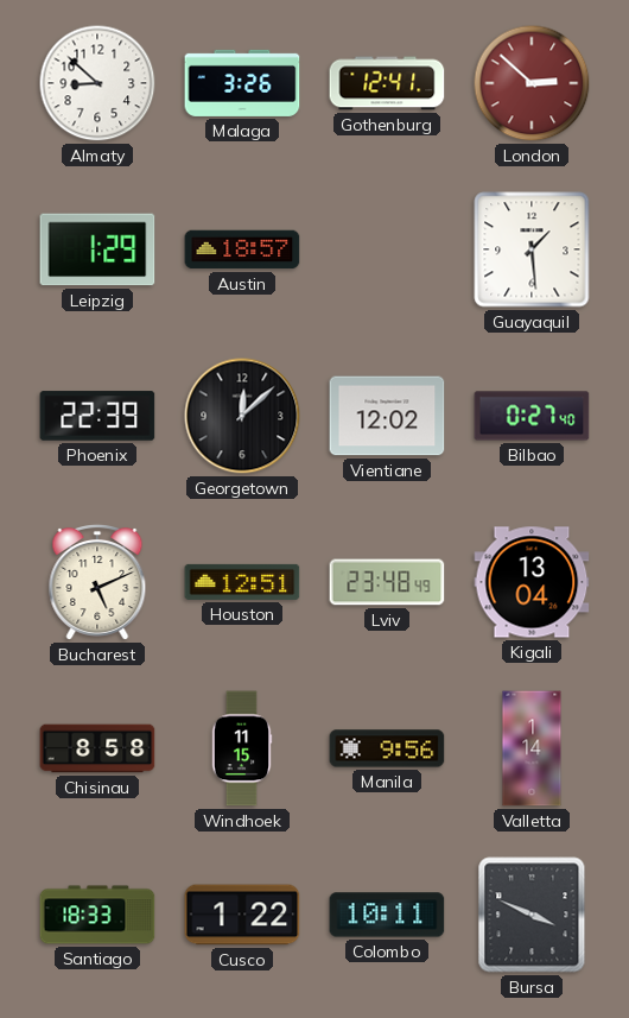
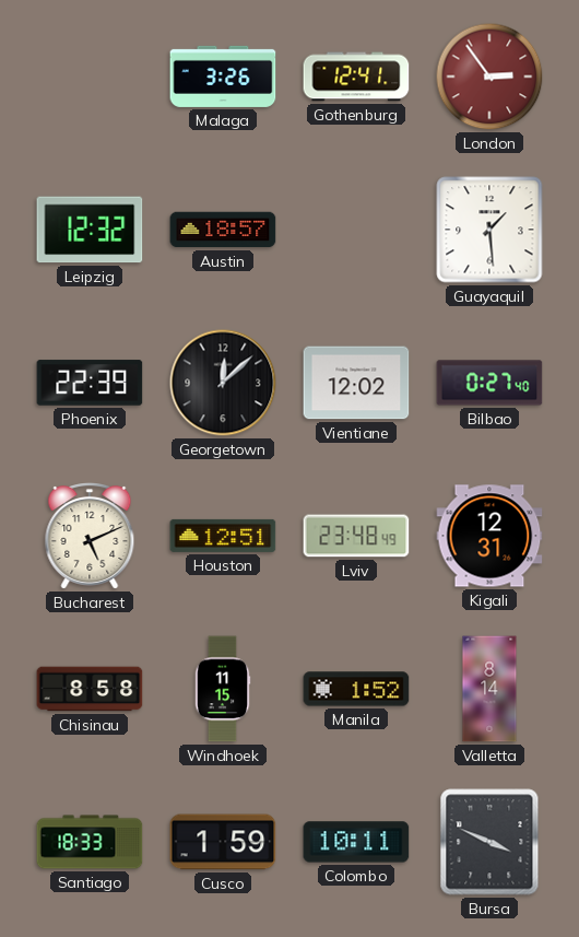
Almaty: 8:52 -> none (97, 83)
London: 2:52 -> 2:54 (489, 77)
Leipzig: 1:29 -> 12:32 (90, 230)
Kigali: 13:04 -> 12:31 (489, 536)
Manila: 9:56 -> 1:52 (356, 689)
Valletta: 1:14 -> 8:14 (489, 689)
Cusco: 1:22 -> 1:59 (223, 842)
